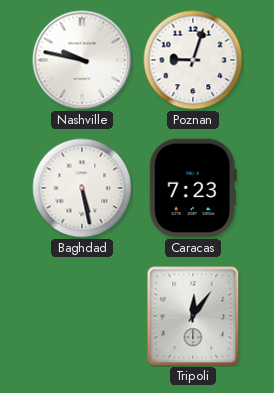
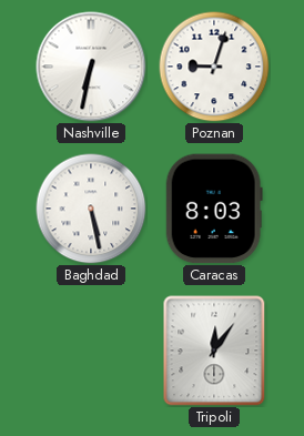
Nashville: 9:47 -> 6:32 (91, 67)
Caracas: 7:23 -> 8:03 (214, 209)
